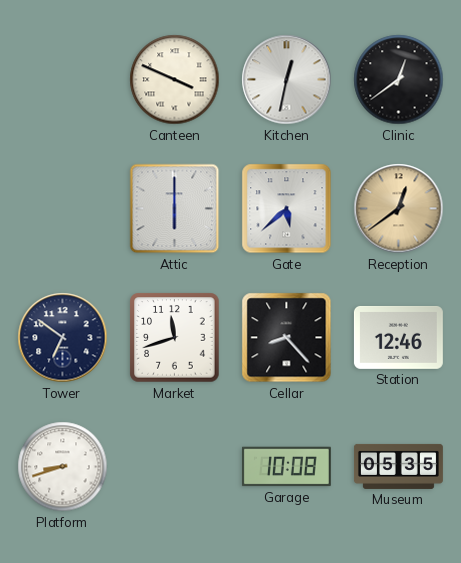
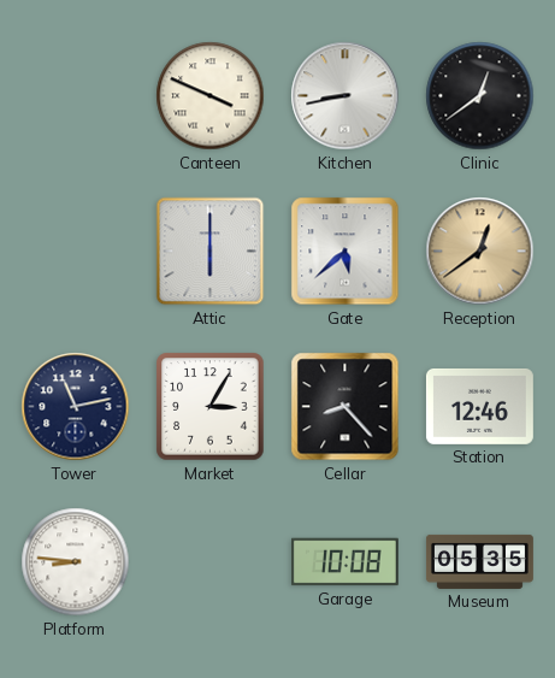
Kitchen: 12:32 -> 8:43 (346, 96)
Tower: 6:51 -> 11:13 (76, 407)
Market: 11:42 -> 3:05 (211, 407)
Platform: 8:42 -> 8:46 (76, 562)
